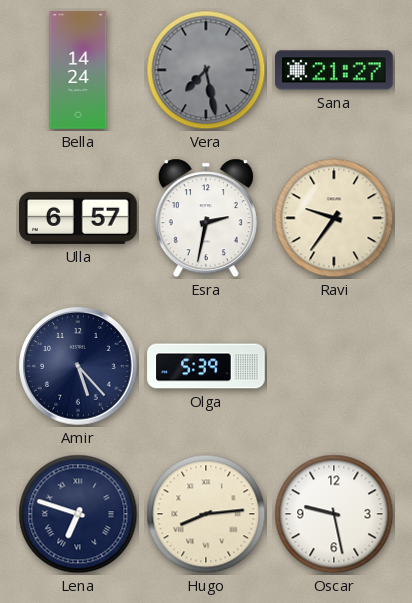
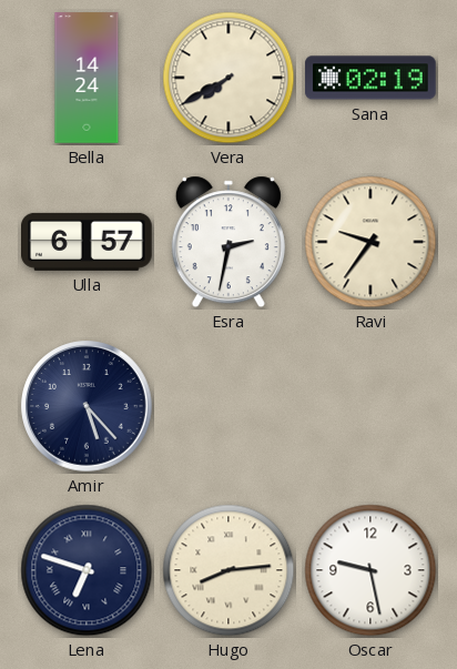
Vera: 7:28 -> 7:40 (228, 78)
Vera dial: grey -> cream (228, 78)
Sana: 21:27 -> 02:19 (370, 78)
Olga: 5:39 -> none (206, 366)
